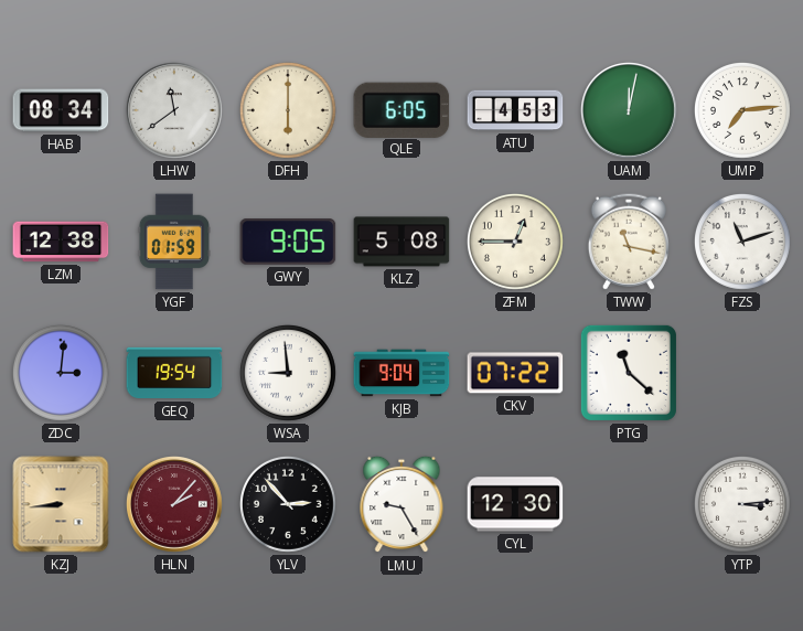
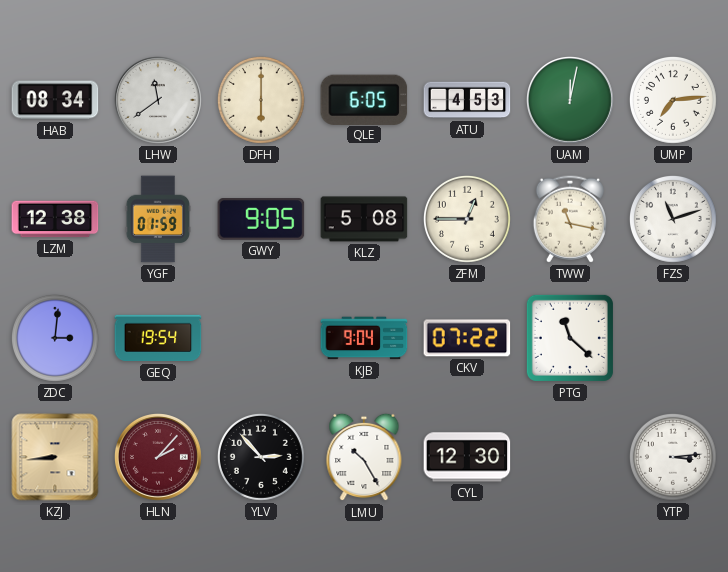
WSA: 8:59 -> none (288, 373)
LMU: 9:25 -> 10:25 (364, 457)
